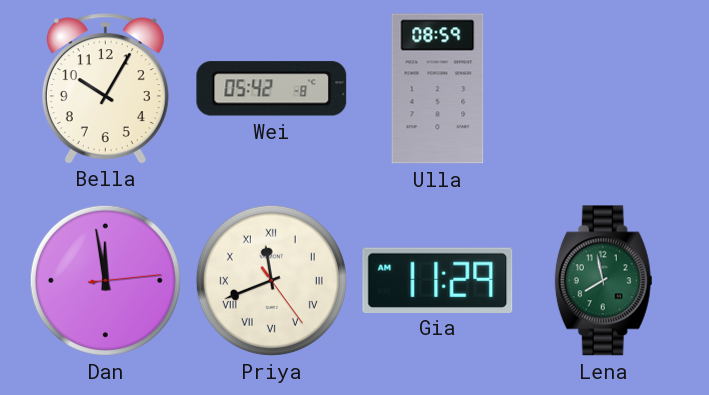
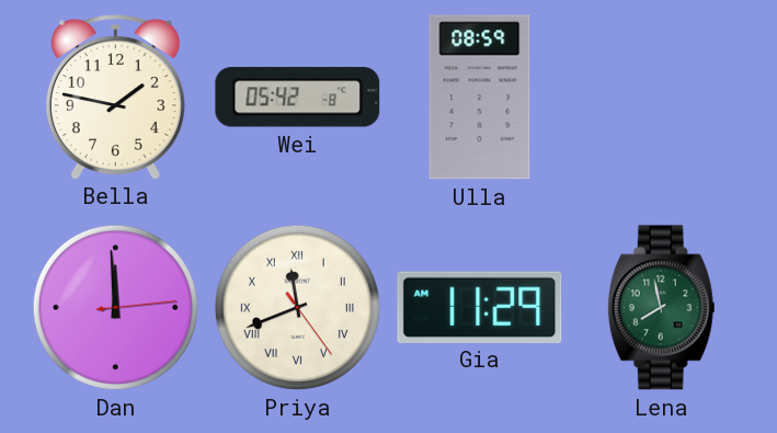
Bella: 10:05 -> 1:47 (115, 96)
Dan: 11:58 -> 11:59 (115, 307)
